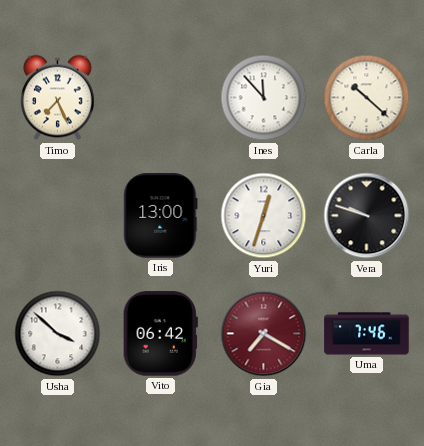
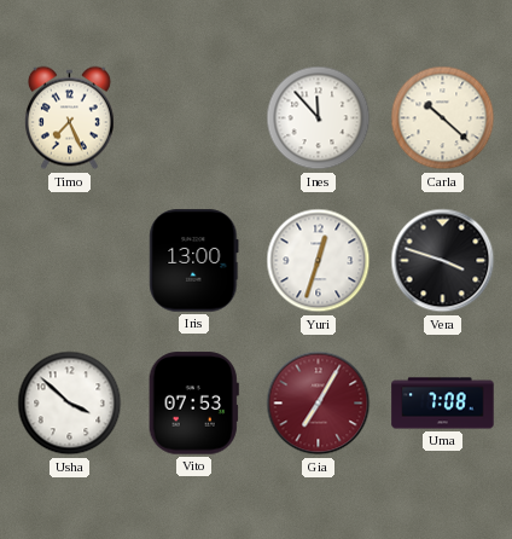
Vera: 9:48 -> 3:48 (443, 261)
Vito: 06:42 -> 07:53 (193, 404)
Gia: 7:20 -> 7:05 (319, 404)
Uma: 7:46 -> 7:08 (443, 404)
